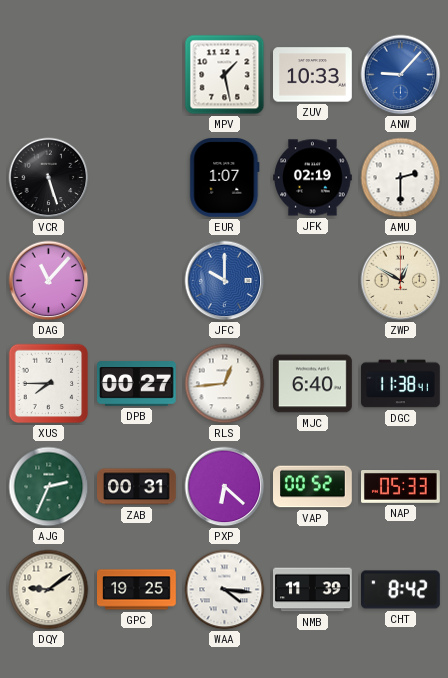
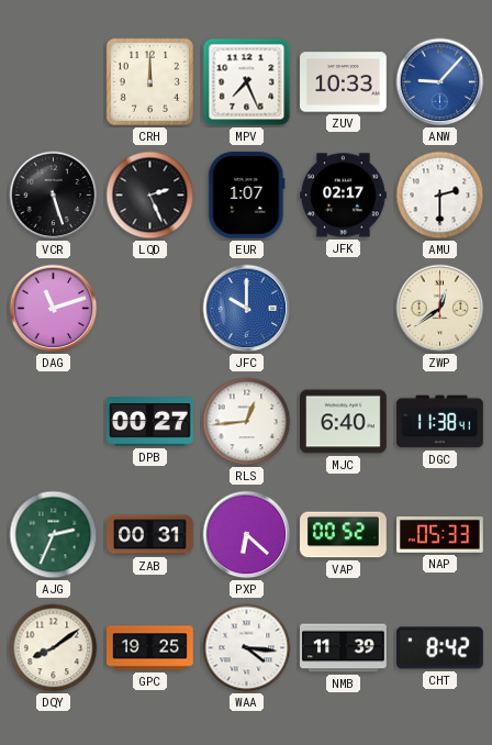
CRH: none -> 12:00 (149, 81)
MPV: 1:28 -> 7:26 (247, 82)
LQD: none -> 2:26 (150, 196)
JFK: 02:19 -> 02:17 (344, 196)
DAG: 11:07 -> 11:12 (54, 309)
ZWP: 12:50 -> 12:39 (440, 309)
XUS: 7:45 -> none (49, 384)
DQY: 9:09 -> 8:09 (54, 648)
